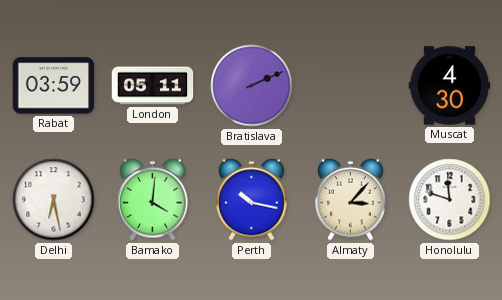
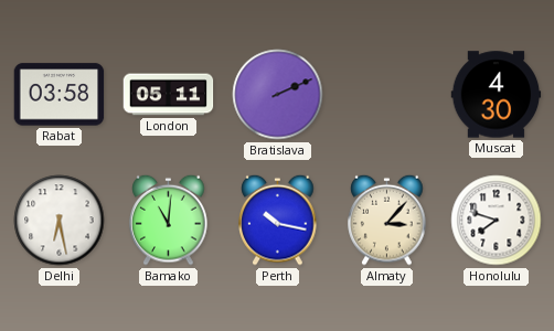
Rabat: 03:59 -> 03:58 (60, 95)
Bamako: 4:01 -> 11:01 (169, 220)
Honolulu: 11:48 -> 7:48 (497, 221)
